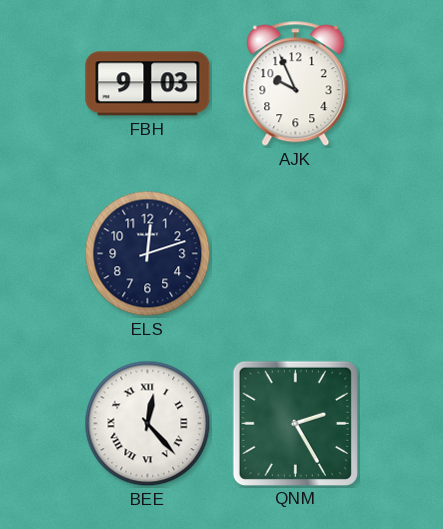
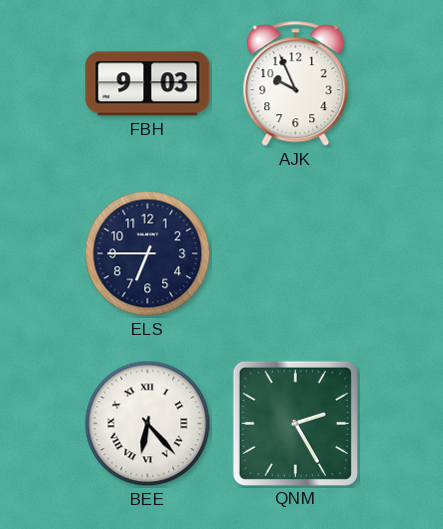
ELS: 12:12 -> 6:45 (148, 254)
BEE: 12:23 -> 6:23 (148, 424)
